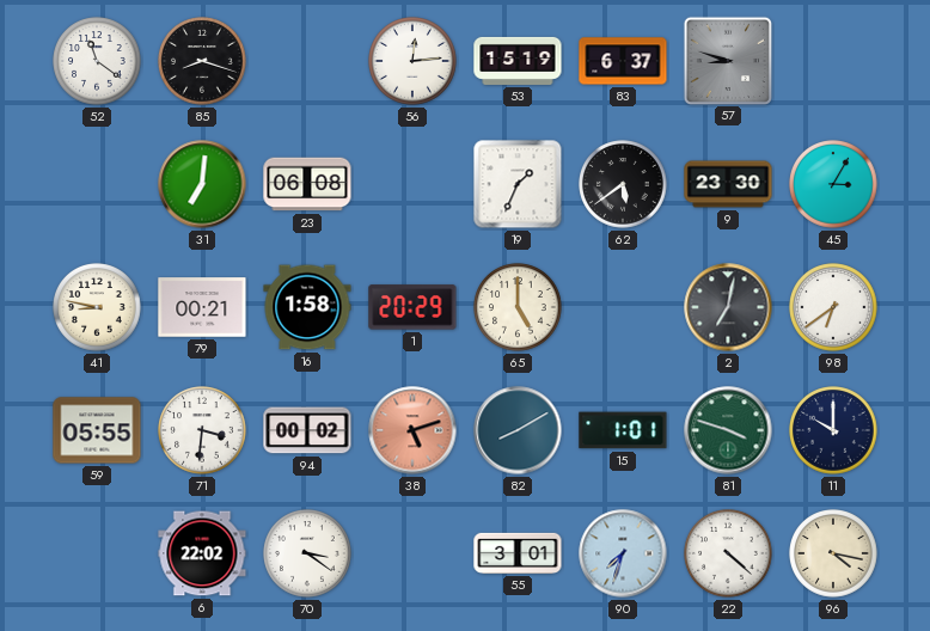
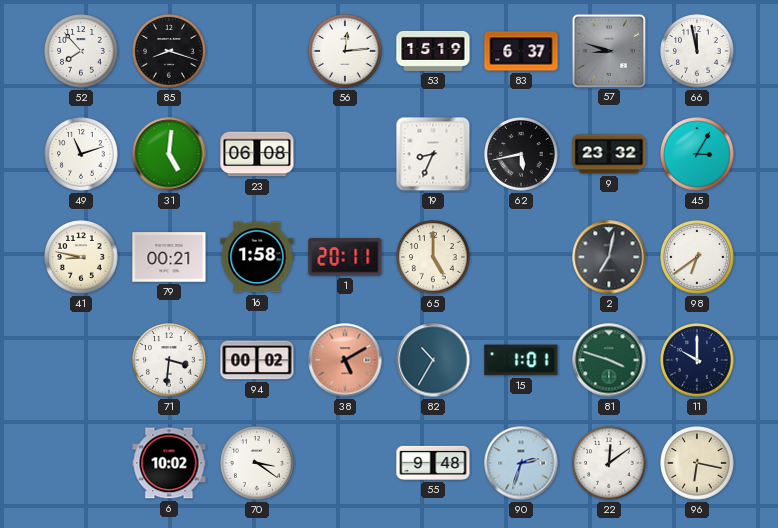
52: 11:21 -> 7:53 (81, 51)
66: none -> 11:58 (697, 51)
49: none -> 11:12 (81, 154)
31: 7:01 -> 5:01 (169, 154)
19: 1:34 -> 8:34 (433, 154)
62: 5:39 -> 5:43 (521, 154)
9: 23:30 -> 23:32 (609, 154)
1: 20:29 -> 20:11 (345, 257)
59: 05:55 -> none (97, 430)
38: 5:12 -> 5:10 (345, 360)
82: 8:10 -> 10:35 (433, 360)
6: 22:02 -> 10:02 (169, 463)
55: 3:01 -> 9:48 (433, 463)
90: 7:33 -> 2:33 (521, 463)
22: 4:22 -> 12:09 (609, 463)
96: 4:17 -> 6:17 (697, 463)
